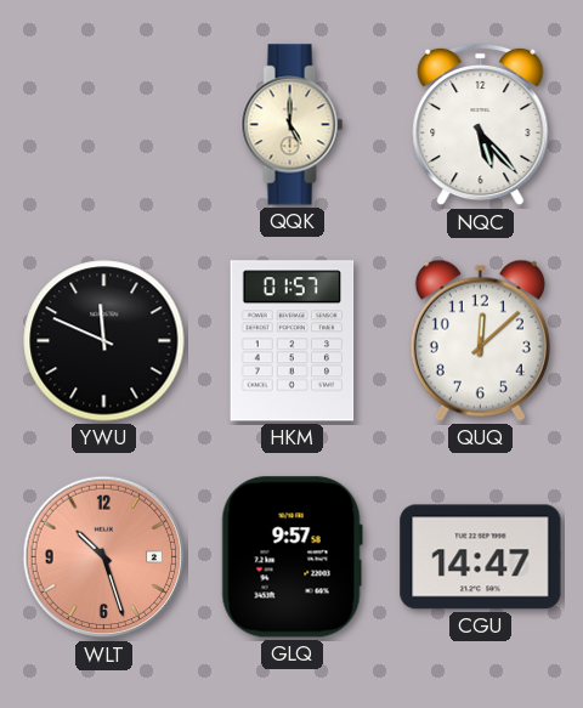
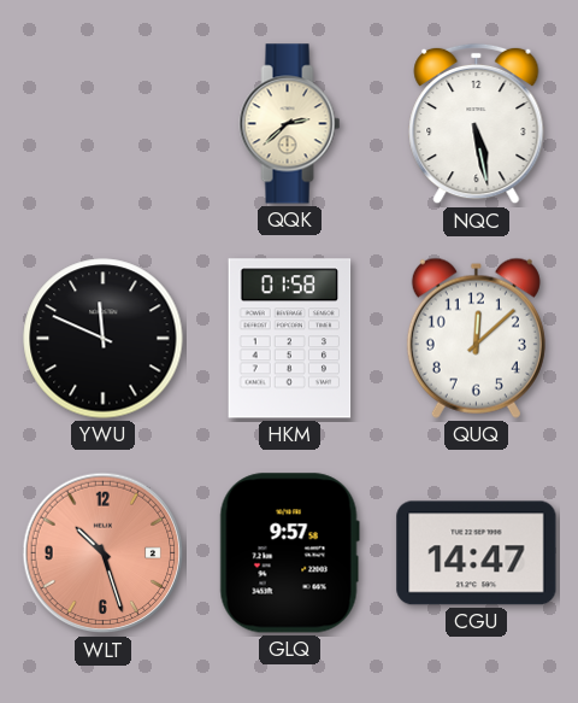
QQK: 5:00 -> 2:38 (290, 124)
NQC: 5:23 -> 5:28 (477, 124)
HKM: 01:57 -> 01:58 (290, 339)
